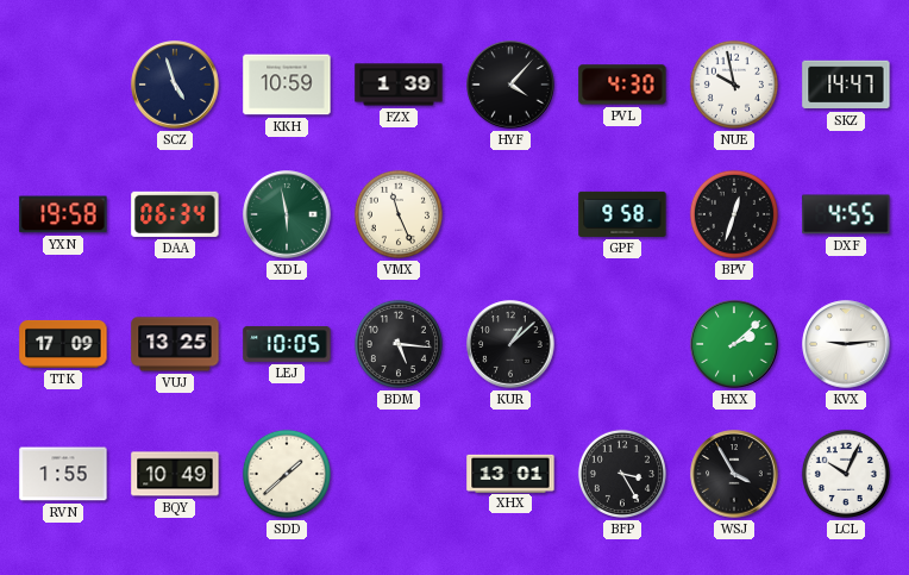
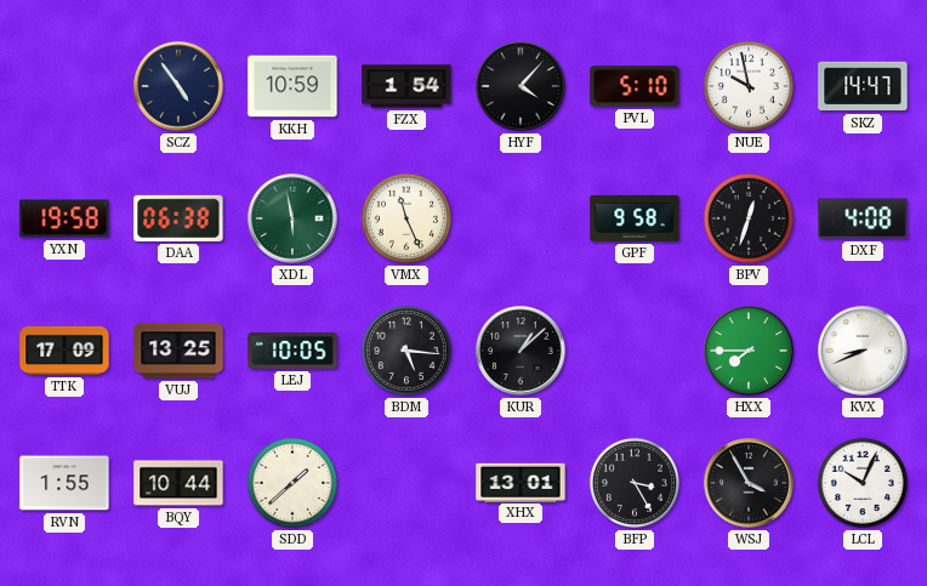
SCZ: 4:57 -> 4:54 (178, 86)
FZX: 1:39 -> 1:54 (406, 86)
PVL: 4:30 -> 5:10 (635, 86)
DAA: 06:34 -> 06:38 (178, 218)
DXF: 4:55 -> 4:08 (863, 218)
HXX: 2:08 -> 7:45 (749, 351)
KVX: 9:14 -> 8:41 (863, 351)
BQY: 10:49 -> 10:44 (178, 483)
